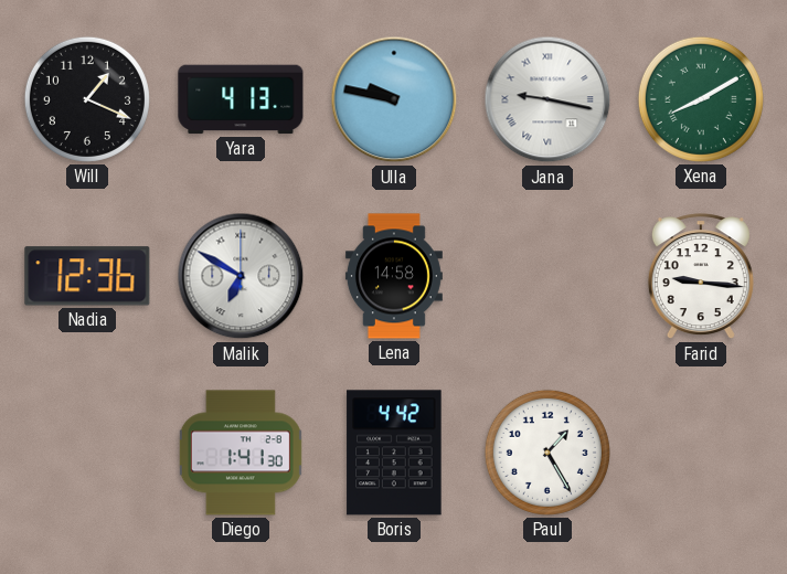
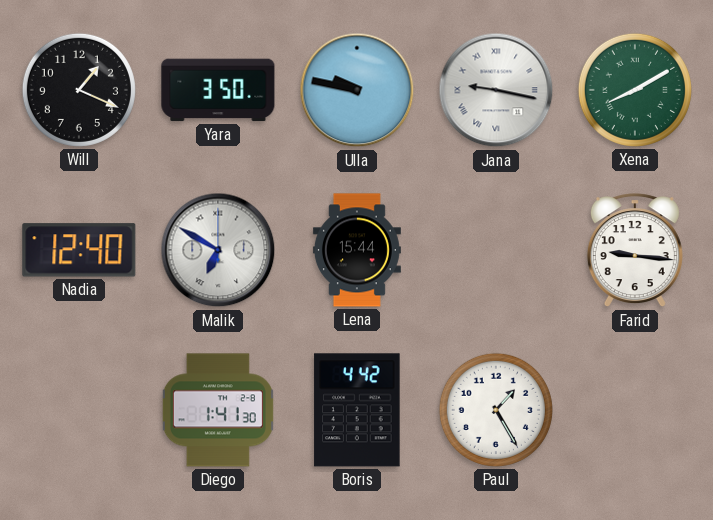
Yara: 4:13 -> 3:50 (218, 90)
Nadia: 12:36 -> 12:40 (79, 250)
Lena: 14:58 -> 15:44 (357, 250)
